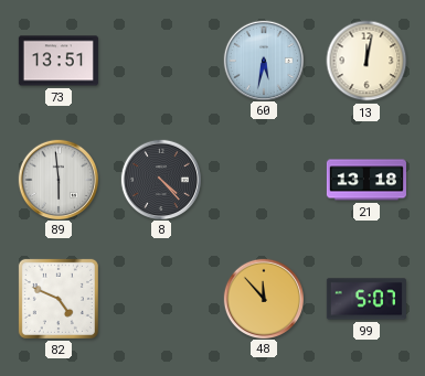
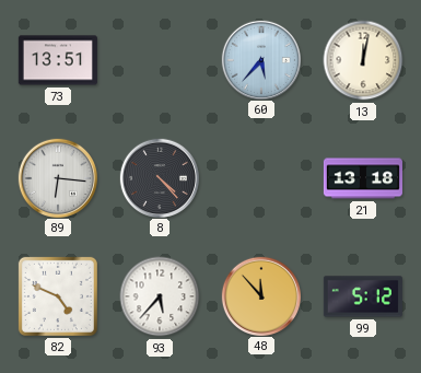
60: 5:32 -> 5:37 (260, 59)
89: 5:59 -> 6:16 (57, 177)
93: none -> 5:37 (160, 296)
99: 5:07 -> 5:12 (363, 296)
